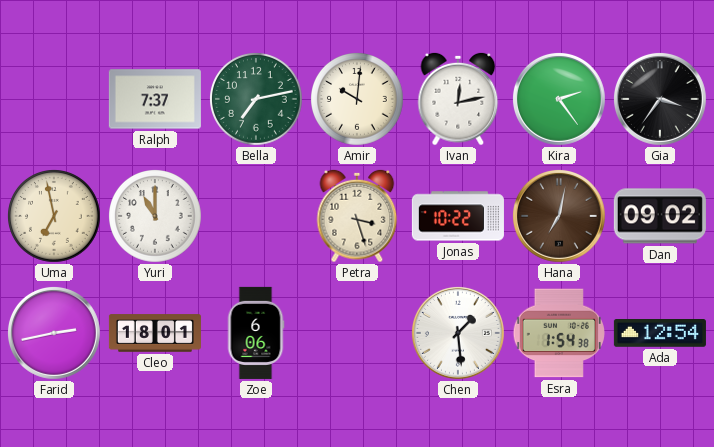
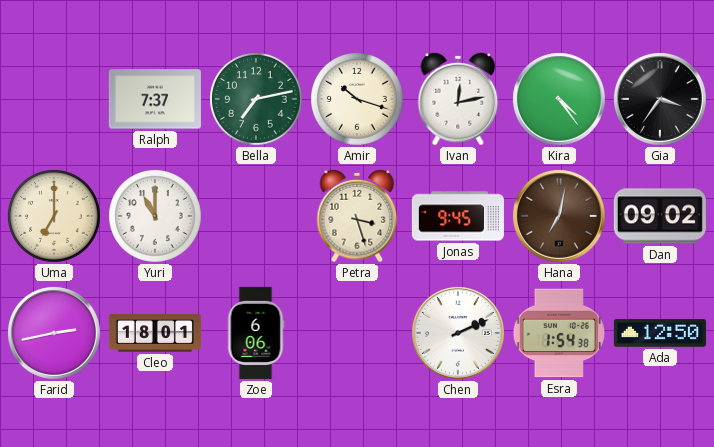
Amir: 10:01 -> 10:18 (358, 100)
Kira: 2:24 -> 4:24 (559, 99)
Uma: 6:58 -> 7:00 (55, 217)
Jonas: 10:22 -> 9:45 (458, 216)
Chen: 1:29 -> 2:11 (458, 333)
Ada: 12:54 -> 12:50 (660, 333)
